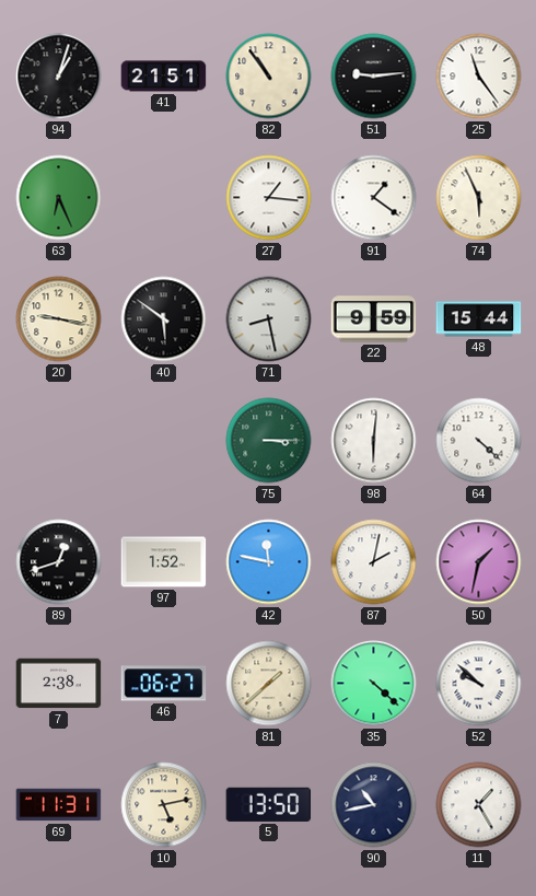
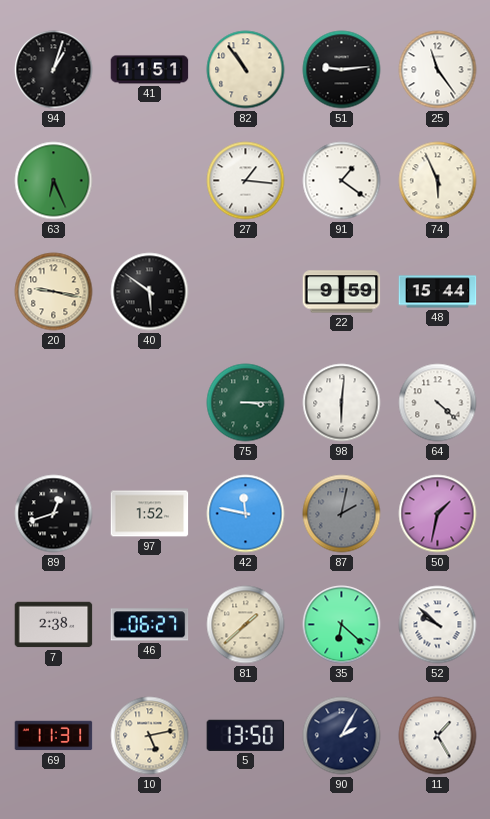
41: 21:51 -> 11:51 (150, 70)
71: 8:28 -> none (269, 319)
87 dial: white -> grey (342, 514)
35: 4:22 -> 6:22 (342, 625)
90: 10:43 -> 2:05 (342, 736)
